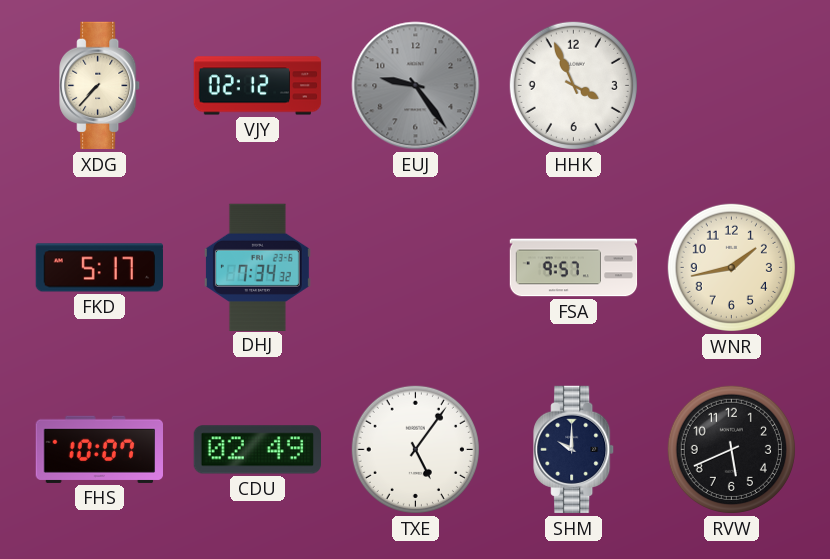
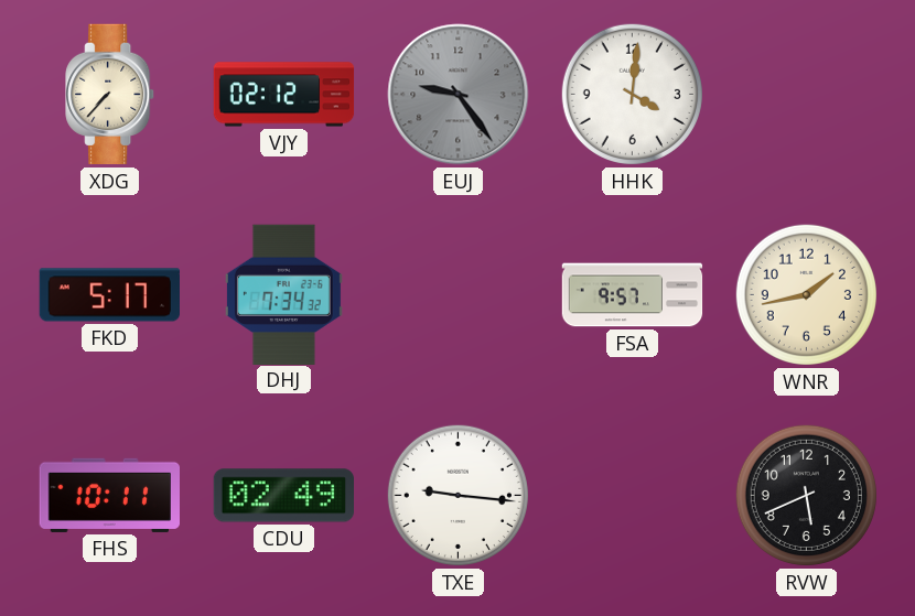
HHK: 3:56 -> 4:01 (632, 94)
FHS: 10:07 -> 10:11 (109, 495)
TXE: 5:06 -> 9:16 (457, 495)
SHM: 10:00 -> none (574, 450)
